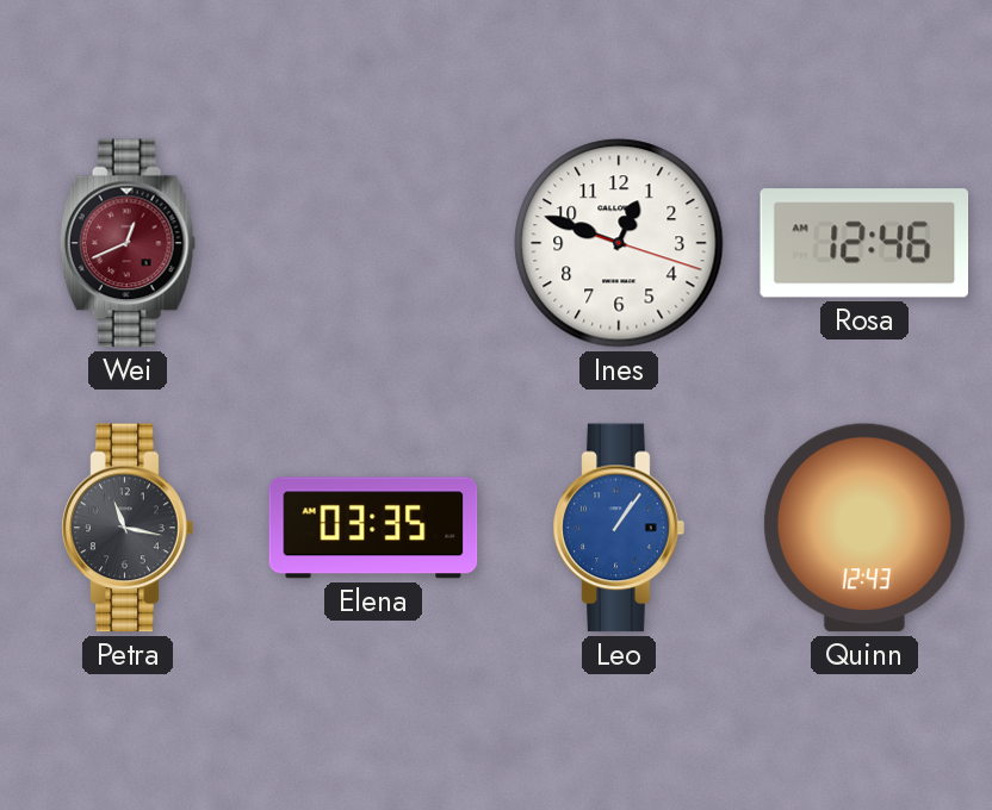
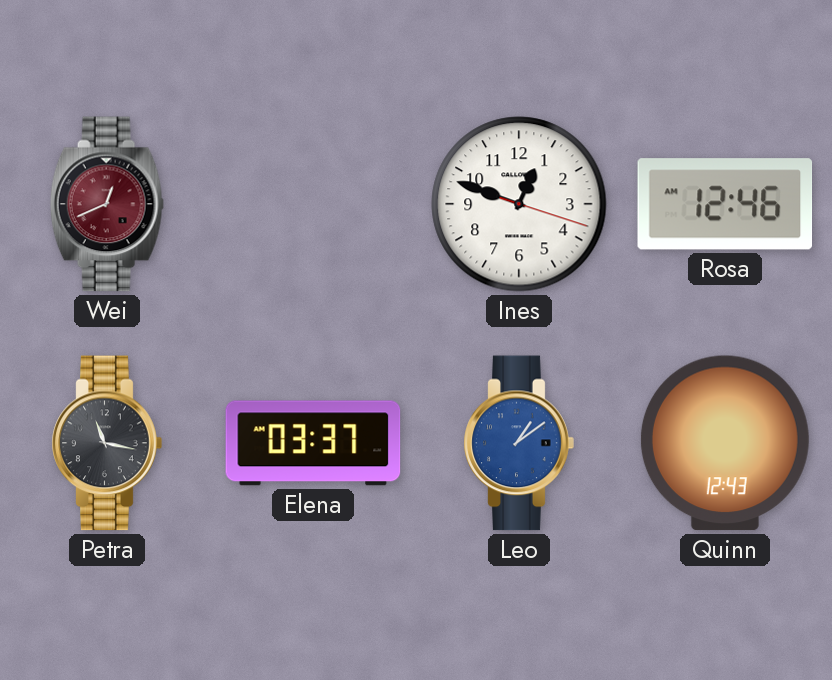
Elena: 03:35 -> 03:37 (313, 443)
Leo: 1:06 -> 1:09 (519, 443)
